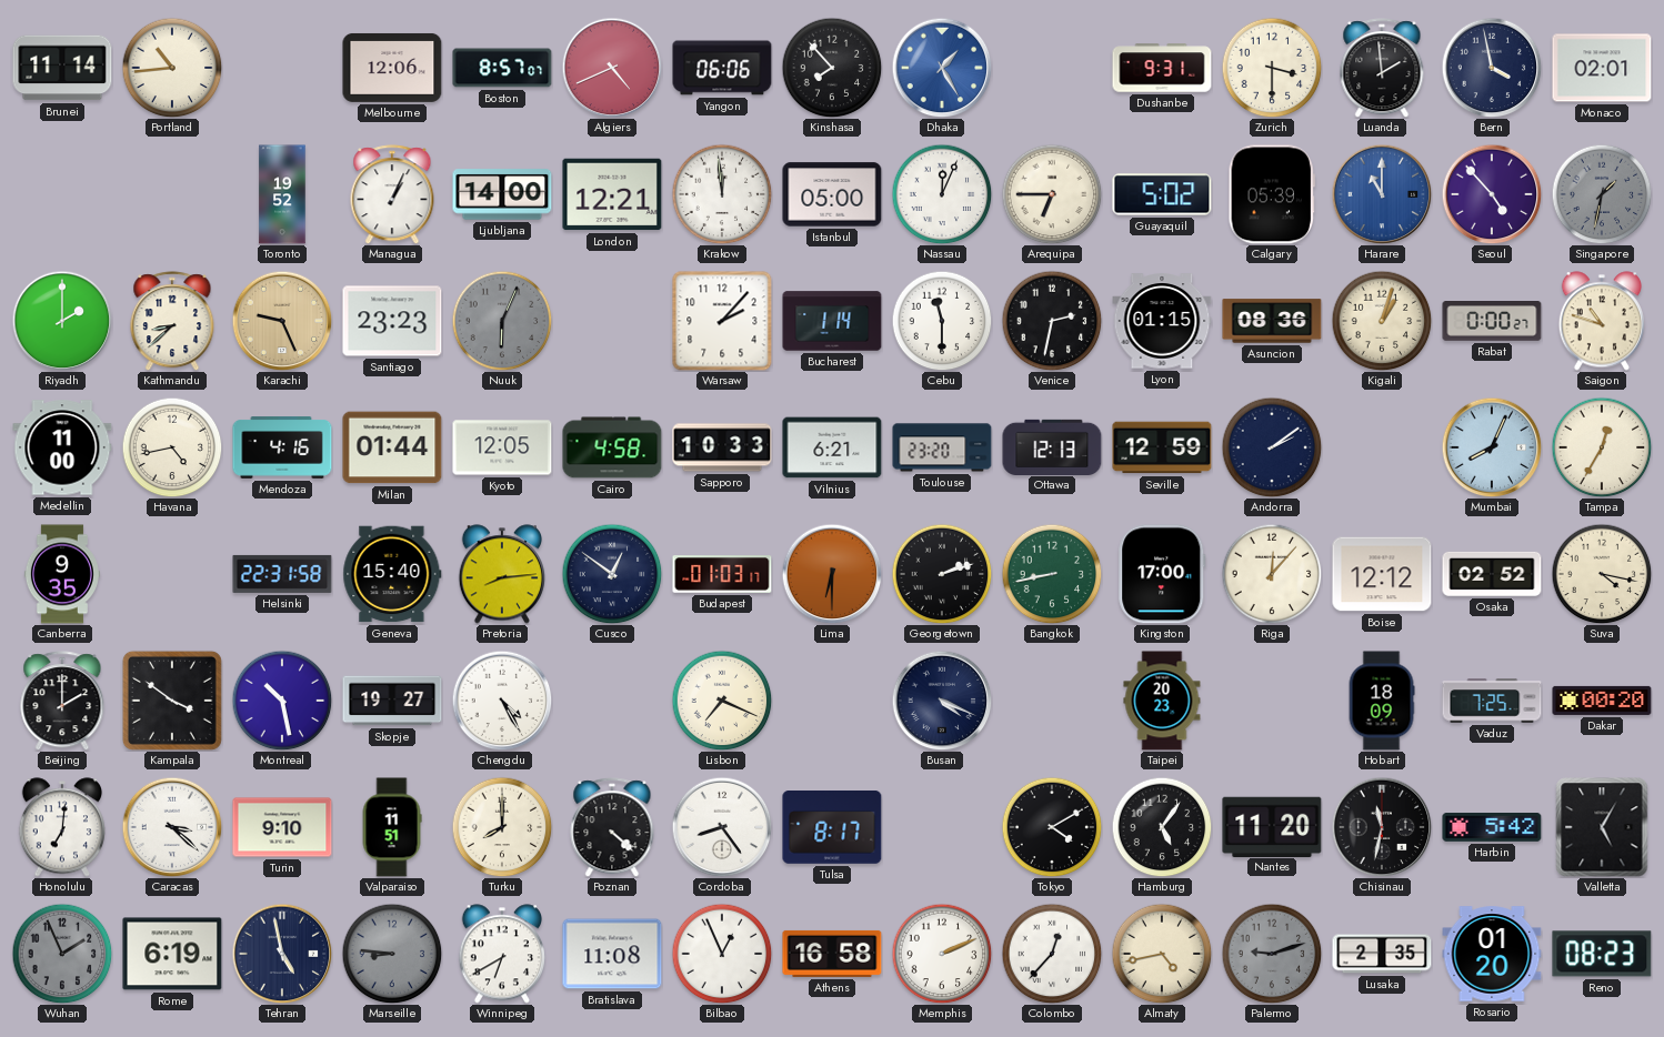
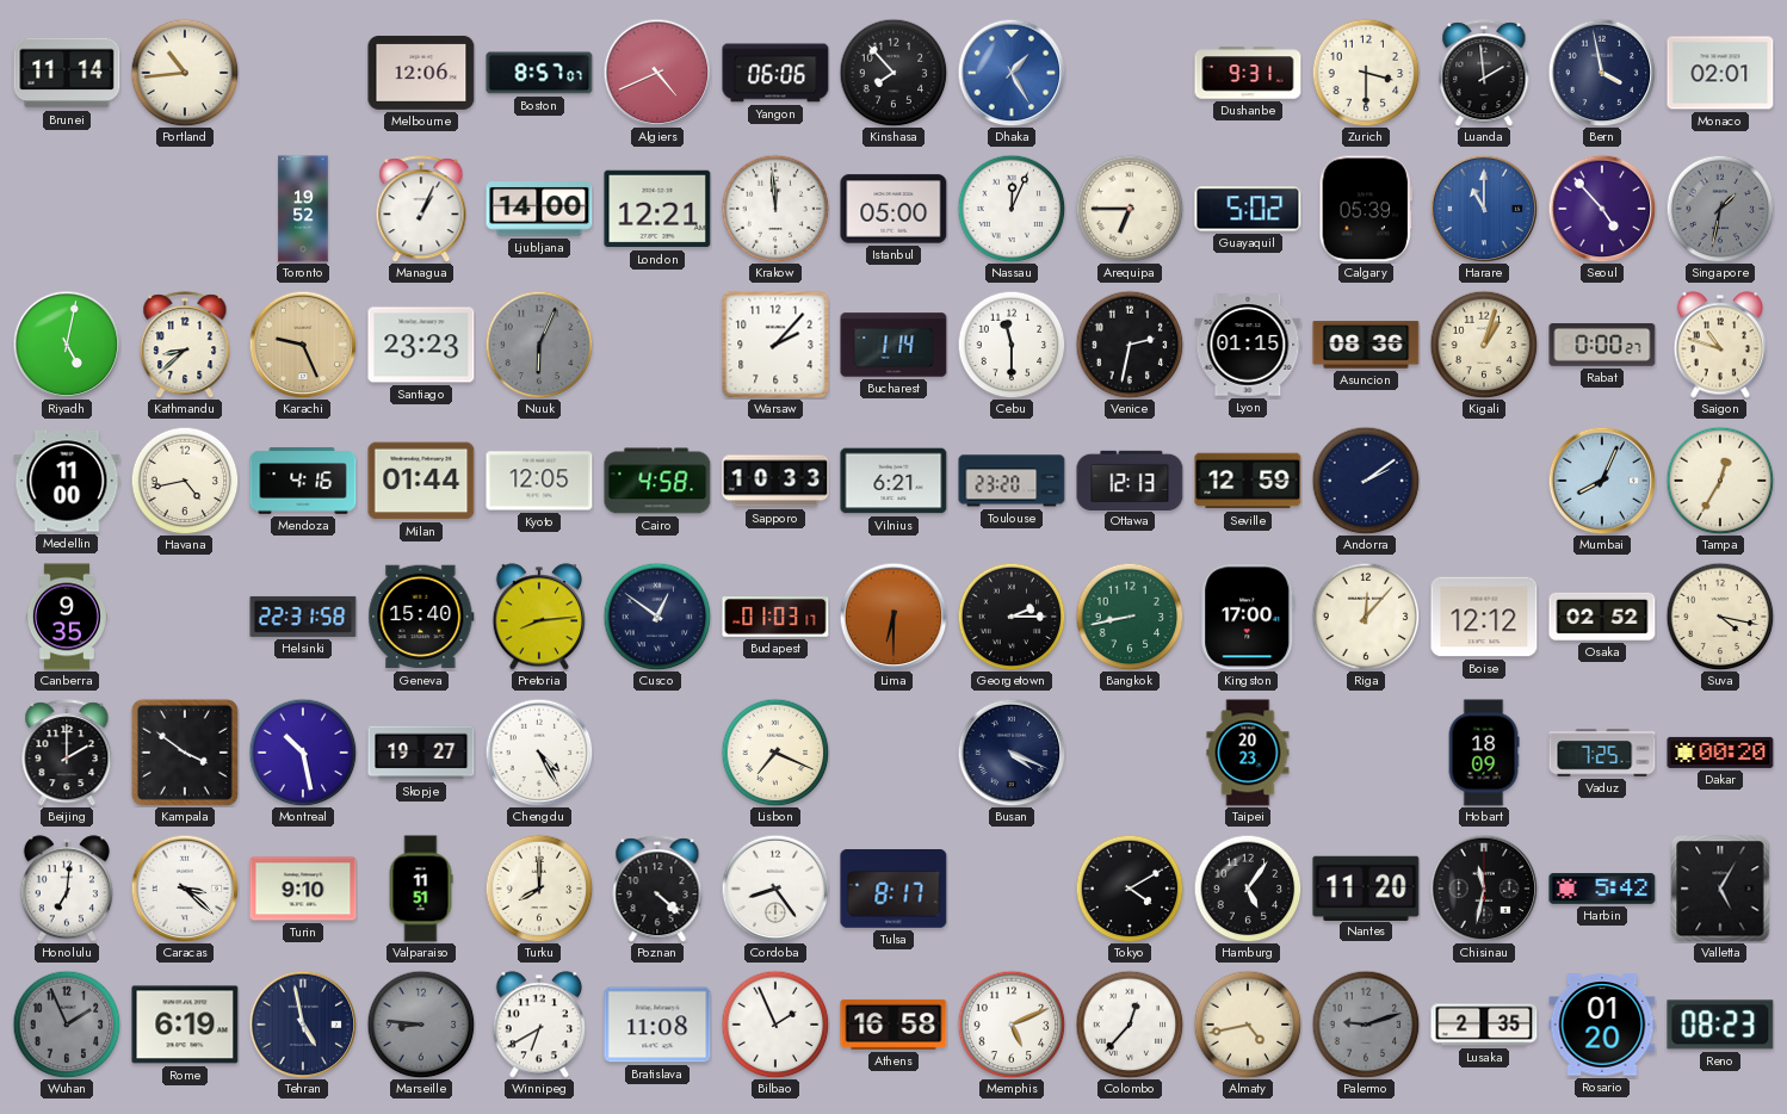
Riyadh: 2:00 -> 5:02 (67, 345)
Georgetown: 2:12 -> 2:15 (1012, 617)
Bilbao: 12:56 -> 1:56 (775, 1025)
Memphis: 2:11 -> 5:11 (1012, 1025)
